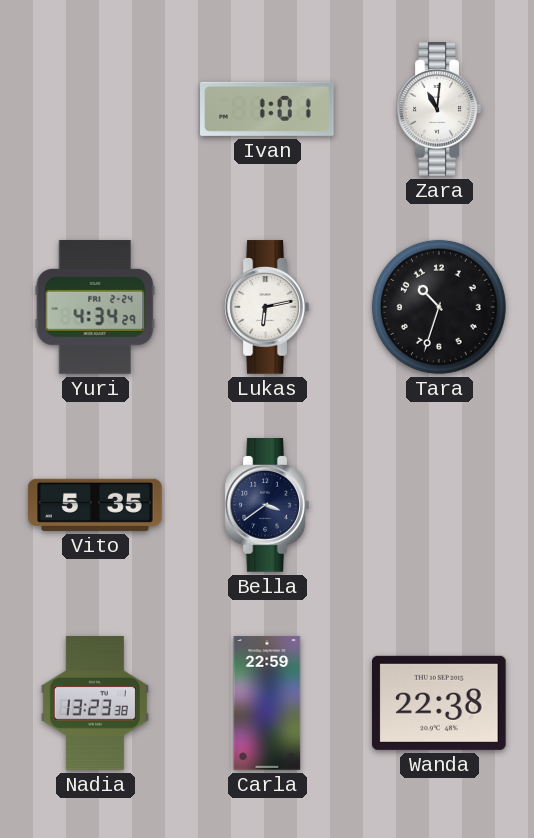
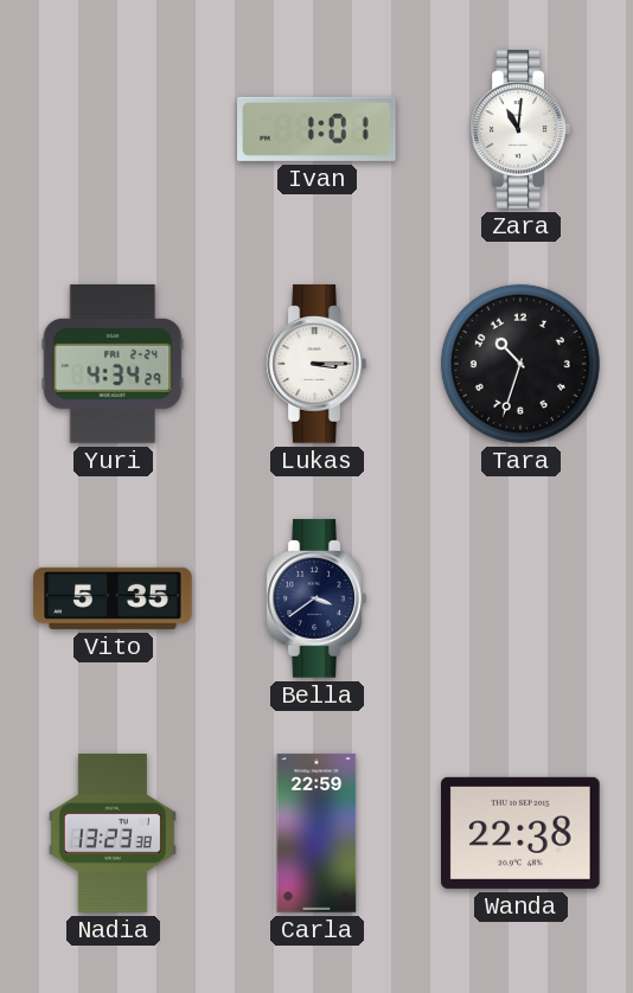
Lukas: 6:13 -> 3:15 (316, 364)
